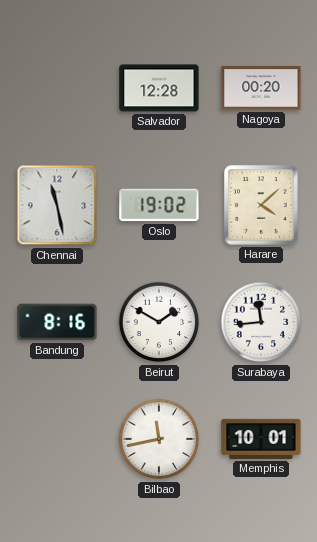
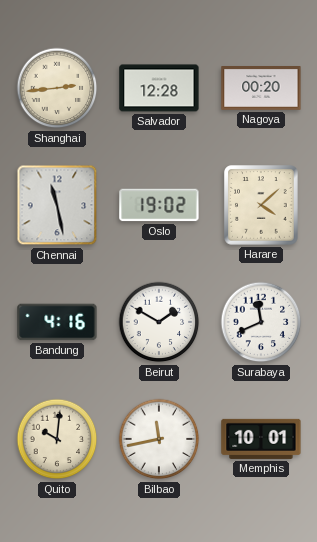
Shanghai: none -> 2:44 (57, 88)
Bandung: 8:16 -> 4:16 (57, 322)
Surabaya: 11:44 -> 11:41 (261, 322)
Quito: none -> 10:01 (57, 439)
